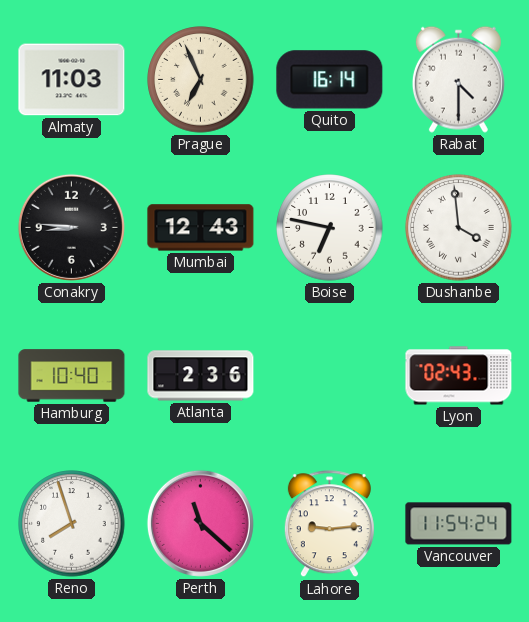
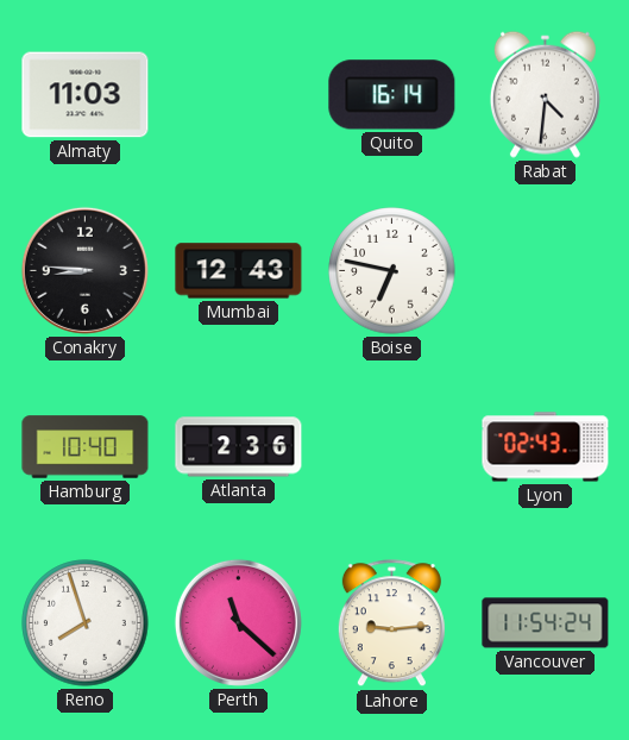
Prague: 6:56 -> none (201, 80)
Rabat: 4:30 -> 4:31 (545, 94)
Dushanbe: 3:59 -> none (459, 228)
